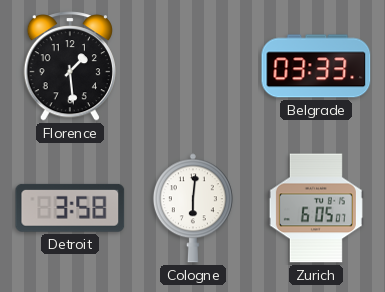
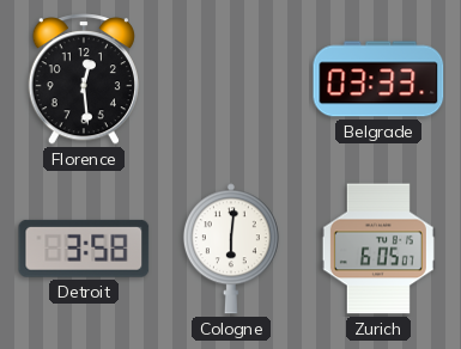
Florence: 1:29 -> 12:29 (83, 79)
